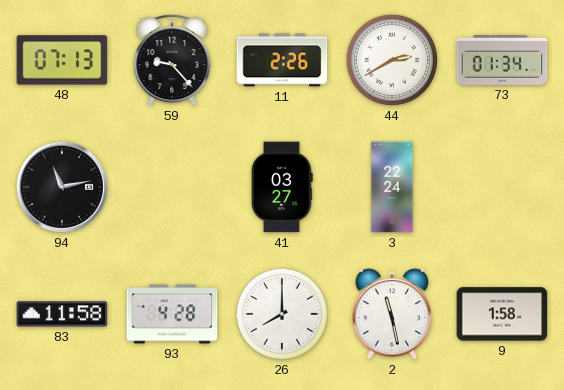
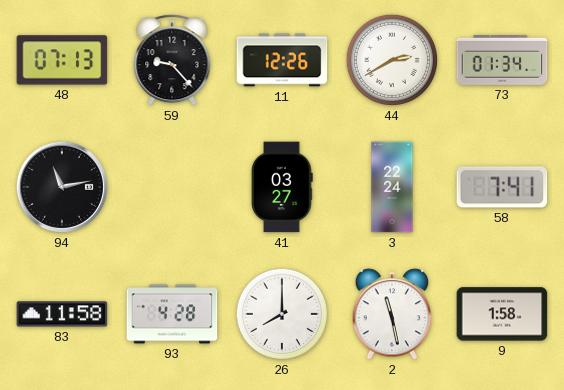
11: 2:26 -> 12:26 (282, 60)
58: none -> 7:41 (502, 187)
